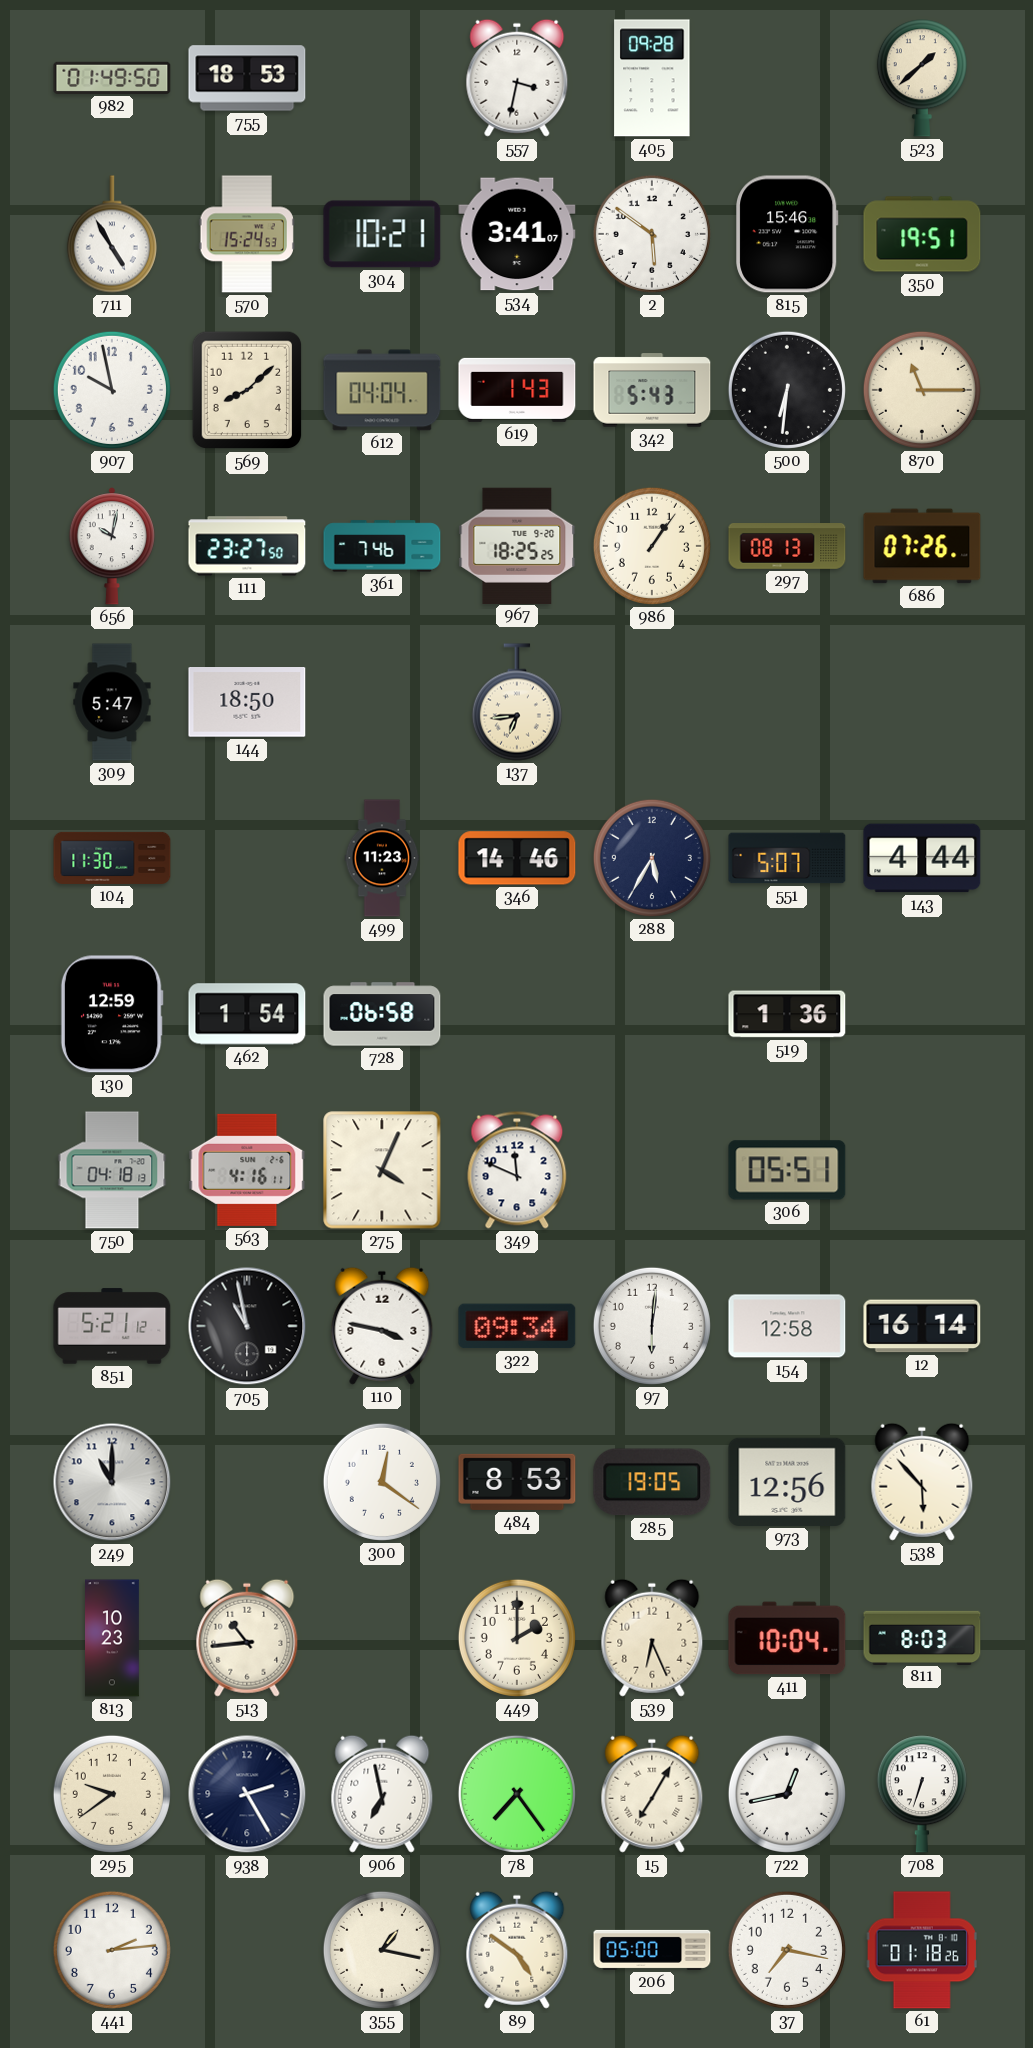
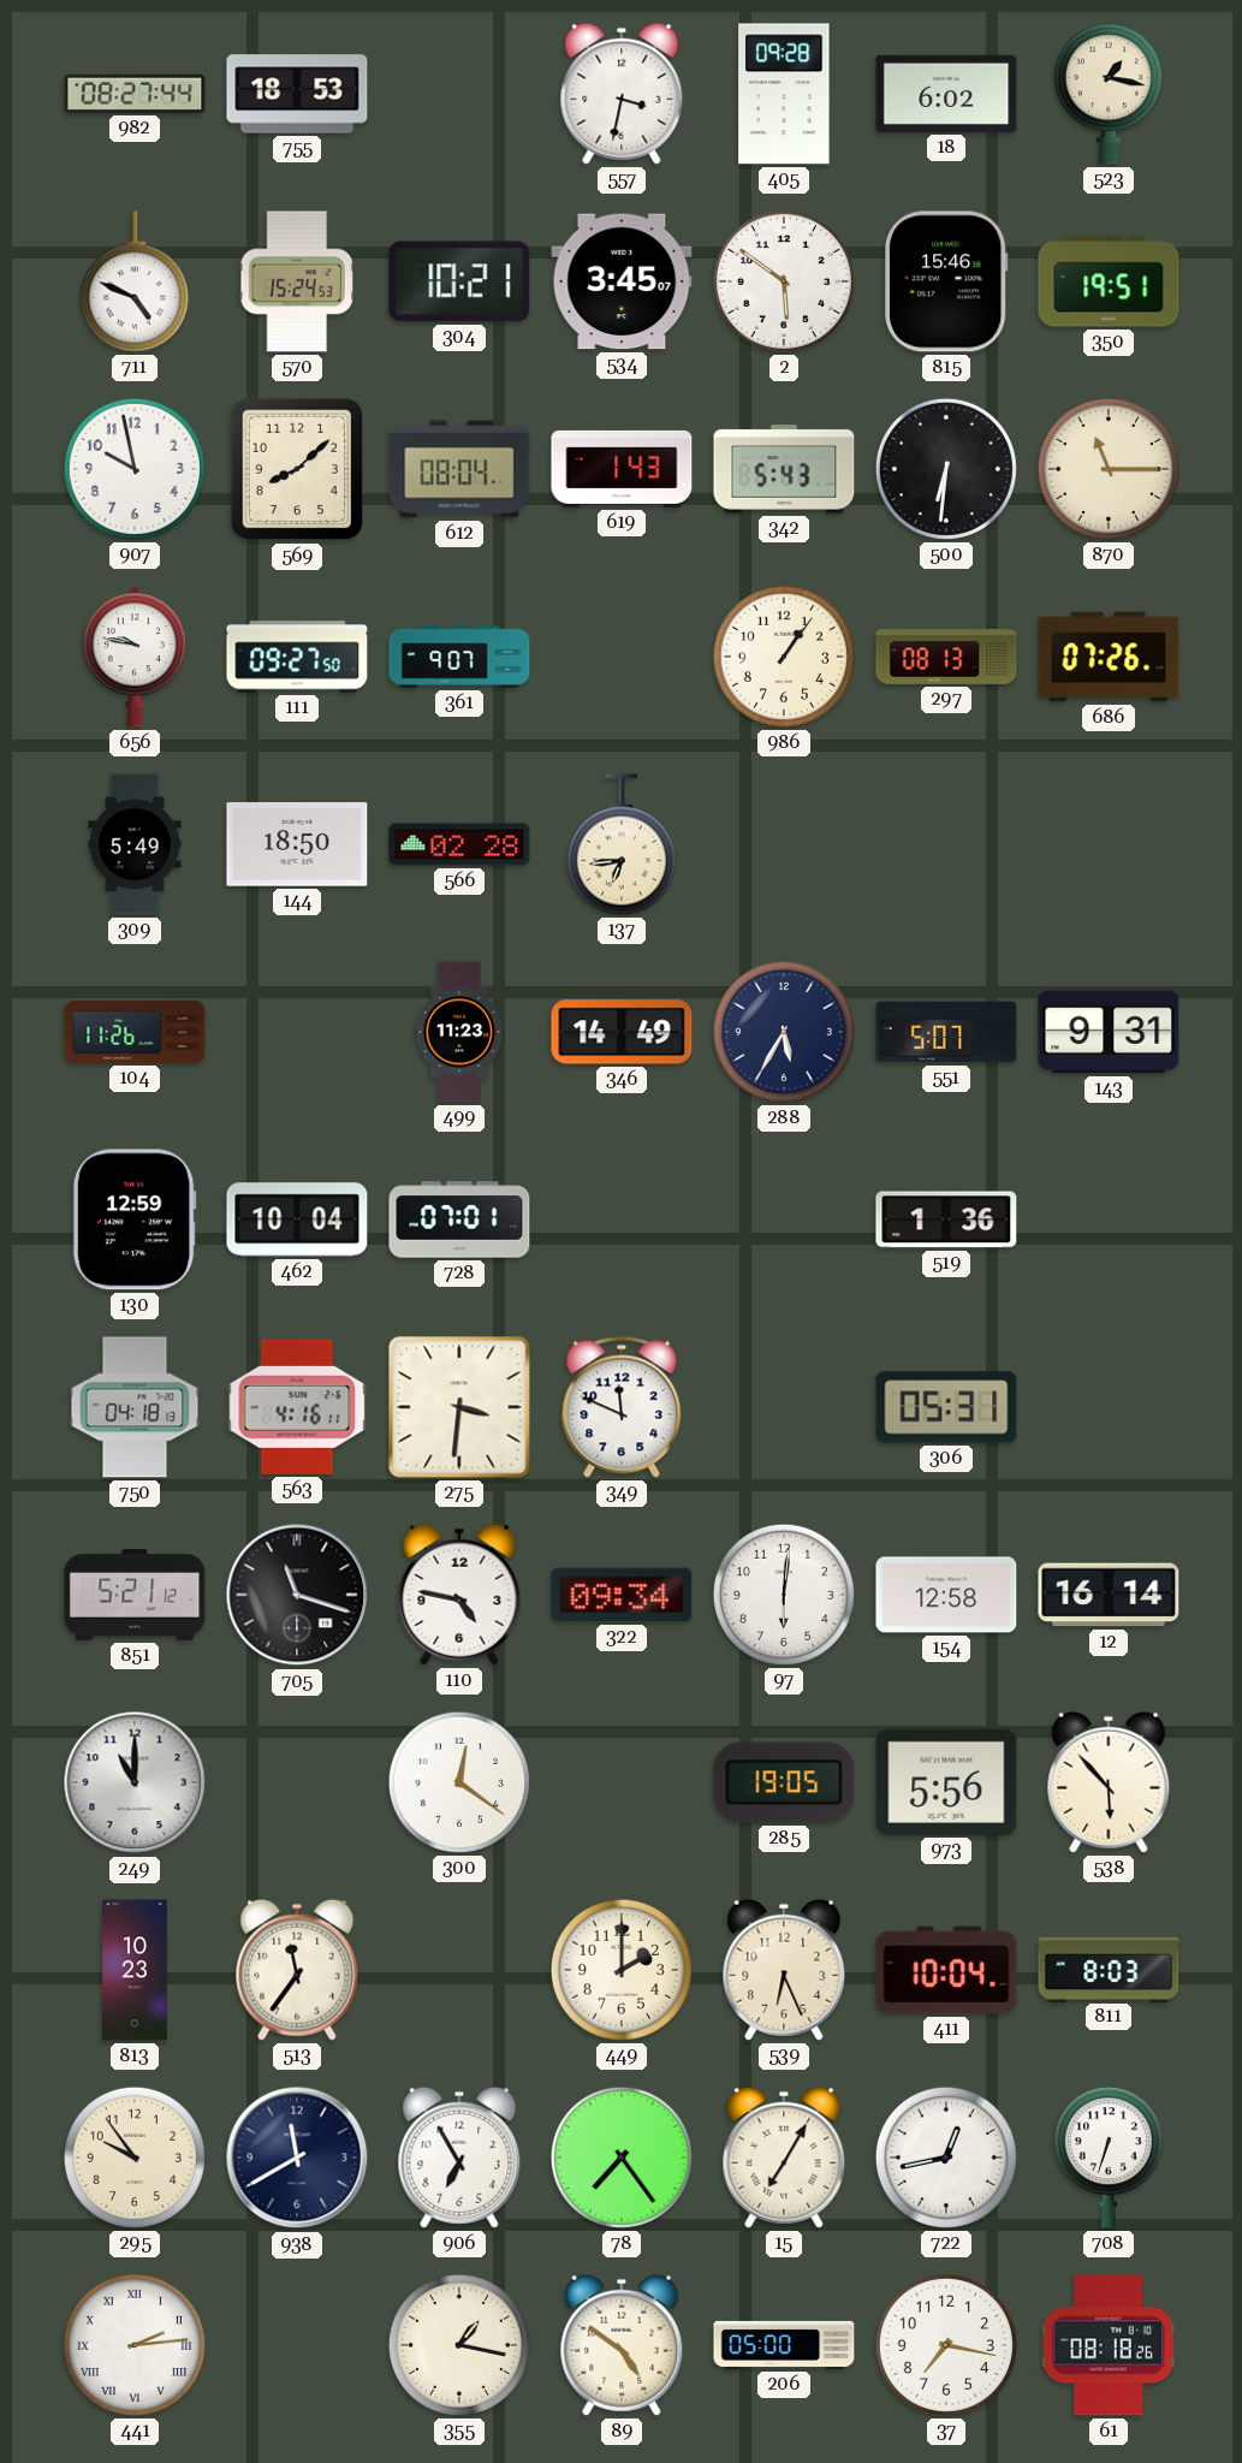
982: 01:49 -> 08:27 (135, 94)
18: none -> 6:02 (946, 94)
523: 1:38 -> 1:17 (1109, 94)
711: 4:55 -> 4:49 (135, 281)
534: 3:41 -> 3:45 (622, 281)
612: 04:04 -> 08:04 (459, 469)
656: 10:02 -> 9:47 (135, 657)
111: 23:27 -> 09:27 (297, 657)
361: 7:46 -> 9:07 (459, 657)
967: 18:25 -> none (517, 545)
309: 5:47 -> 5:49 (135, 844)
566: none -> 02:28 (459, 844)
104: 11:30 -> 11:26 (135, 1032)
346: 14:46 -> 14:49 (622, 1032)
143: 4:44 -> 9:31 (1109, 1032)
462: 1:54 -> 10:04 (297, 1219)
728: 06:58 -> 07:01 (459, 1219)
275: 4:04 -> 3:31 (459, 1407)
306: 05:51 -> 05:31 (946, 1407)
705: 10:58 -> 11:18 (297, 1595)
110: 3:47 -> 4:47 (459, 1595)
484: 8:53 -> none (517, 1482)
973: 12:56 -> 5:56 (946, 1782)
513: 10:44 -> 11:36 (297, 1970)
295: 9:39 -> 9:54 (135, 2158)
938: 2:25 -> 11:40 (297, 2158)
906: 6:58 -> 6:55 (459, 2158)
441 numerals: Arabic -> Roman (135, 2345)
61: 01:18 -> 08:18 (1109, 2345)
